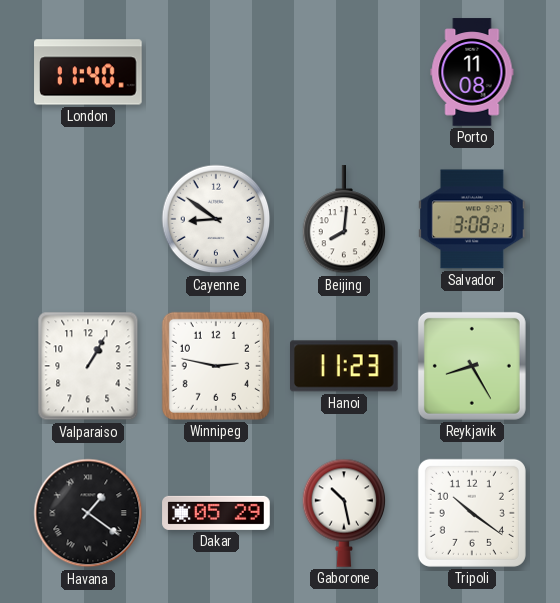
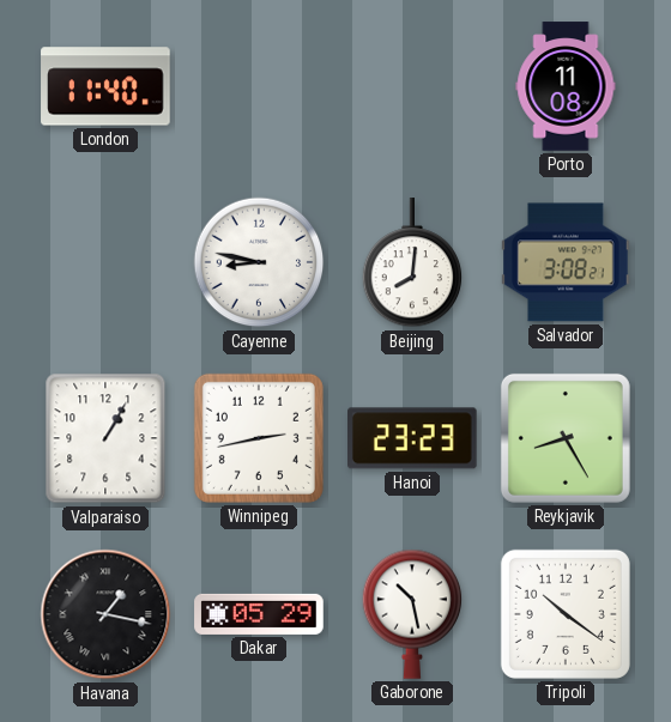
Cayenne: 8:51 -> 8:47 (259, 262)
Winnipeg: 2:47 -> 2:43 (259, 438)
Hanoi: 11:23 -> 23:23 (413, 438)
Havana: 1:21 -> 1:17 (105, 614)
